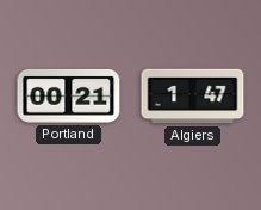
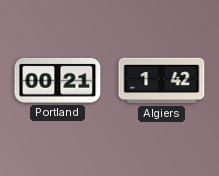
Algiers: 1:47 -> 1:42 (162, 81)
